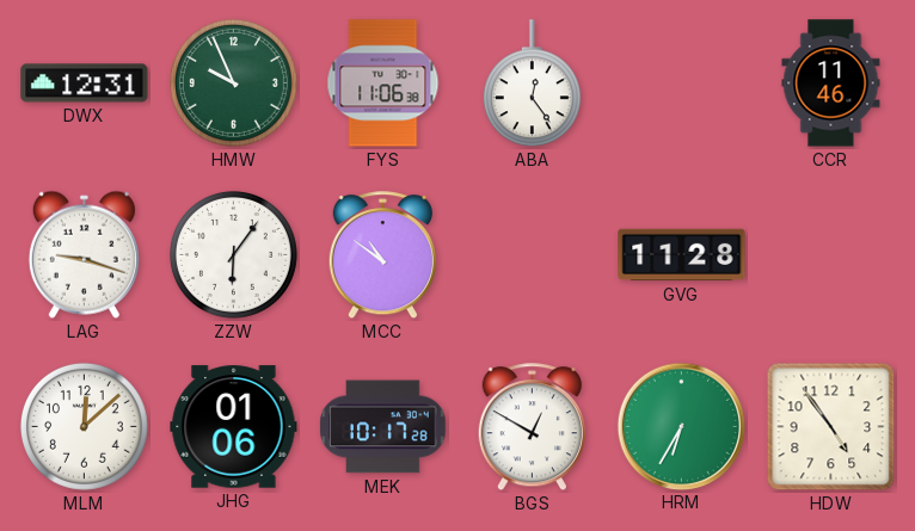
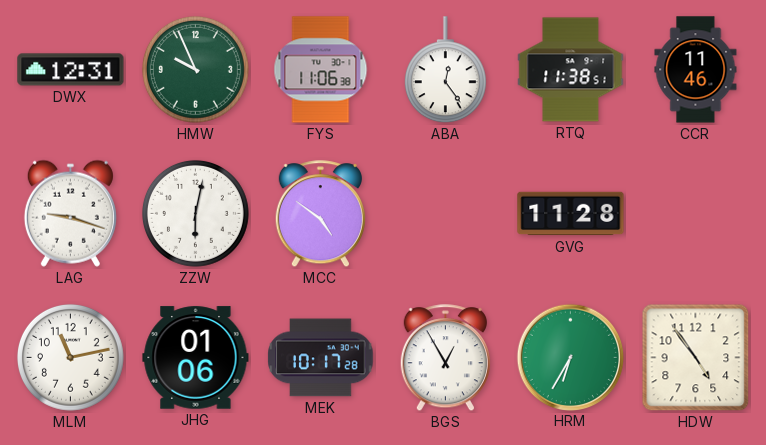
RTQ: none -> 11:38 (571, 70)
ZZW: 6:06 -> 6:02 (195, 213)
MCC: 10:51 -> 4:51 (320, 214)
MLM: 12:08 -> 11:13 (70, 357)
BGS: 12:50 -> 12:55 (445, 358)
